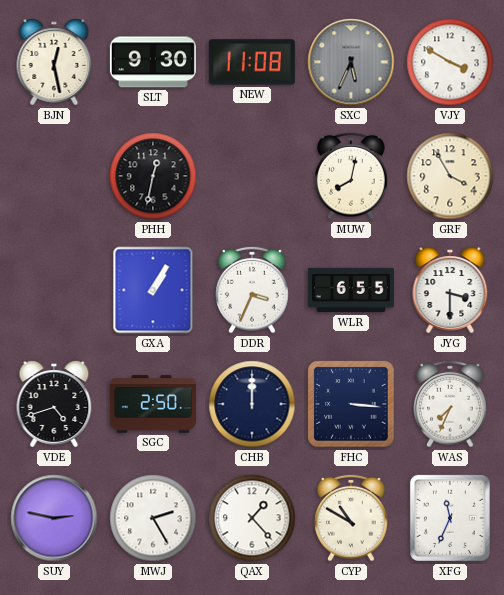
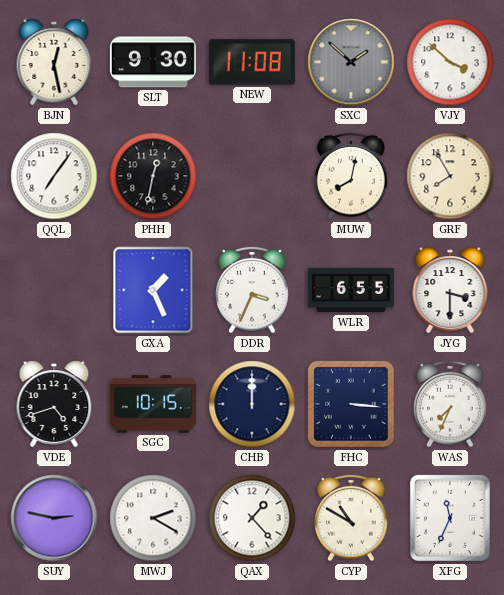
SXC: 5:34 -> 1:52 (351, 62)
VJY: 3:50 -> 3:52 (450, 62)
QQL: none -> 7:06 (54, 176)
GRF: 3:55 -> 7:55 (450, 176)
GXA: 1:05 -> 1:26 (153, 290)
SGC: 2:50 -> 10:15 (153, 404)
MWJ: 2:25 -> 2:20 (153, 518)
